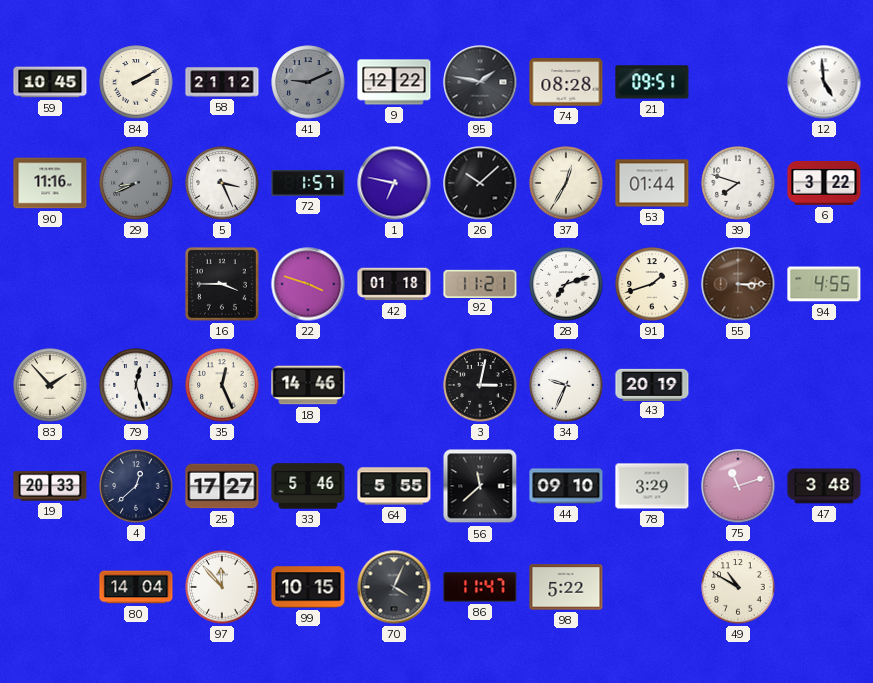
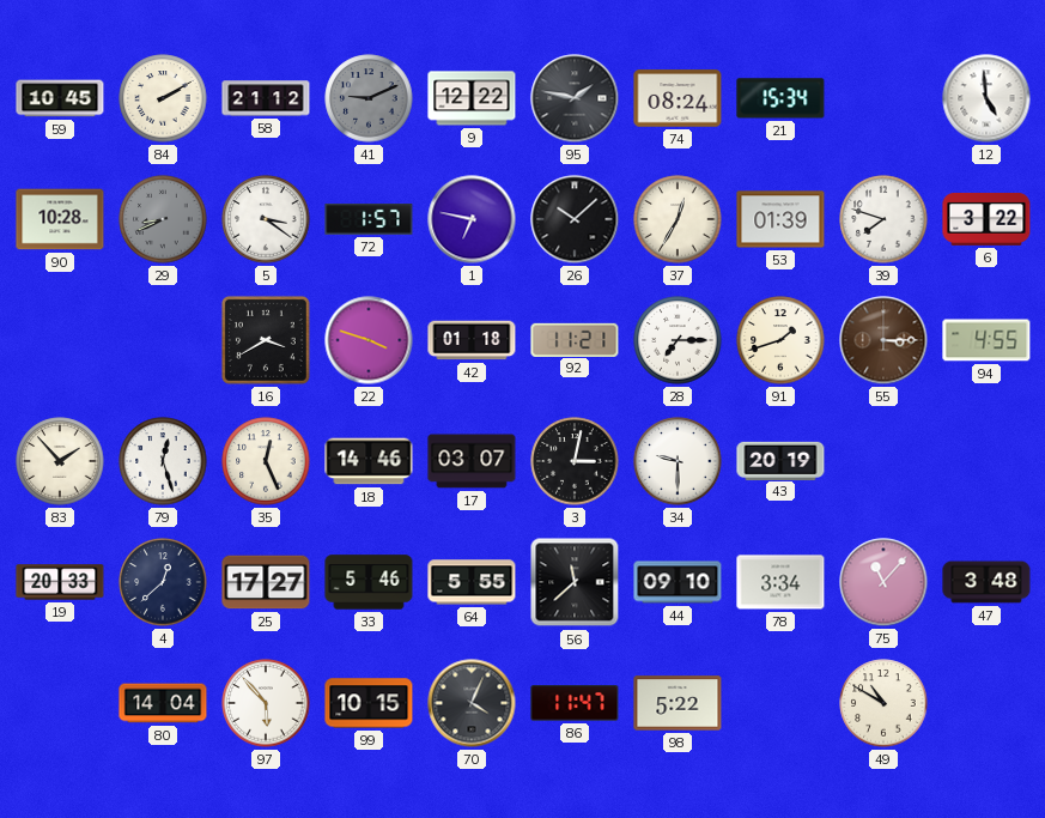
74: 08:28 -> 08:24 (678, 98)
21: 09:51 -> 15:34 (780, 98)
90: 11:16 -> 10:28 (60, 219)
5: 3:26 -> 3:21 (266, 219)
53: 01:44 -> 01:39 (780, 219)
16: 3:45 -> 3:40 (266, 340)
28: 7:12 -> 7:15 (678, 340)
17: none -> 03:07 (472, 461)
34: 9:34 -> 9:30 (678, 461)
78: 3:29 -> 3:34 (780, 582)
75: 11:12 -> 11:07 (883, 582)
97: 11:53 -> 5:53 (266, 703)
